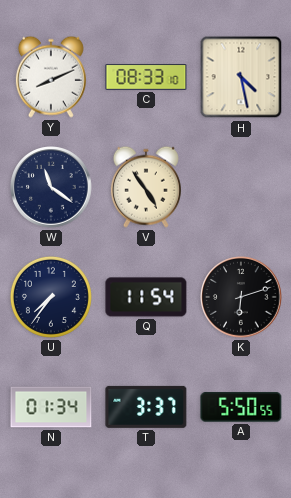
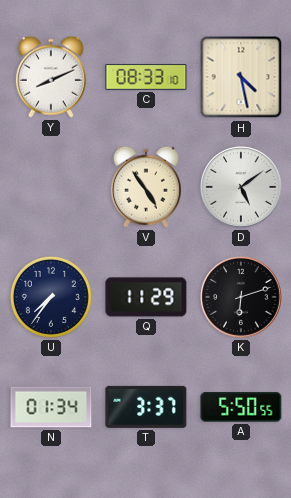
W: 11:21 -> none (51, 187)
D: none -> 5:09 (241, 187)
Q: 11:54 -> 11:29 (146, 297)
